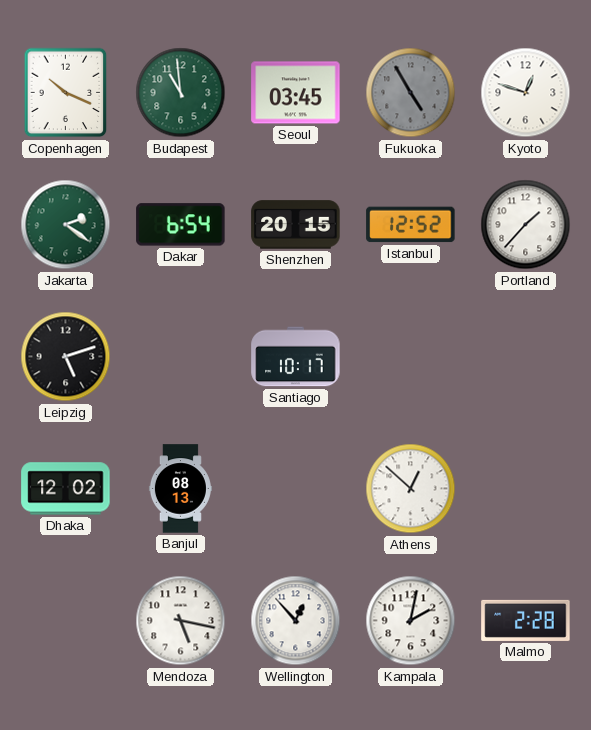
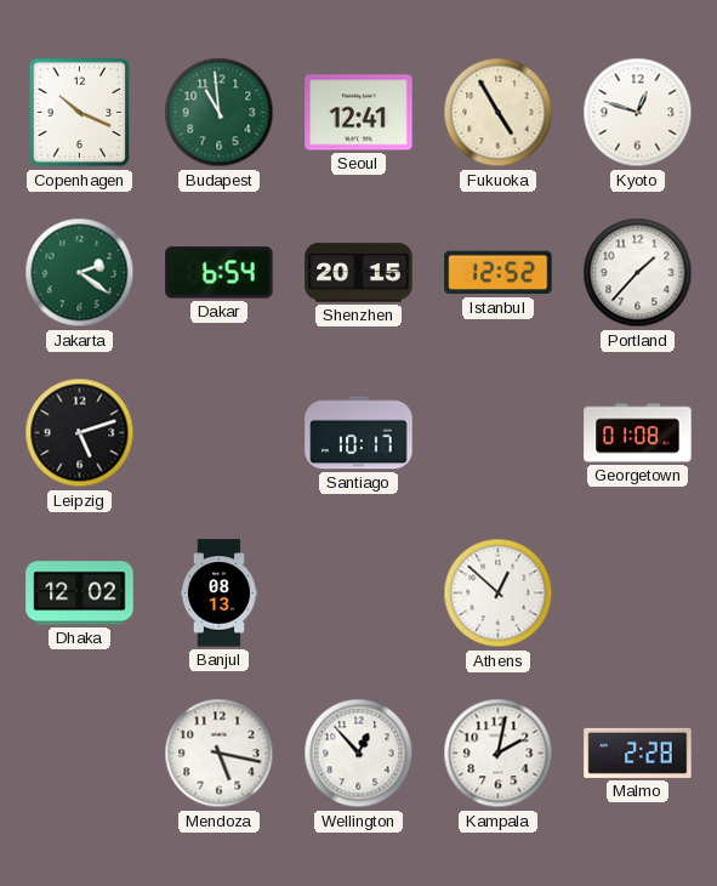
Seoul: 03:45 -> 12:41 (359, 113)
Fukuoka dial: grey -> cream (499, 113)
Georgetown: none -> 01:08 (638, 433)
